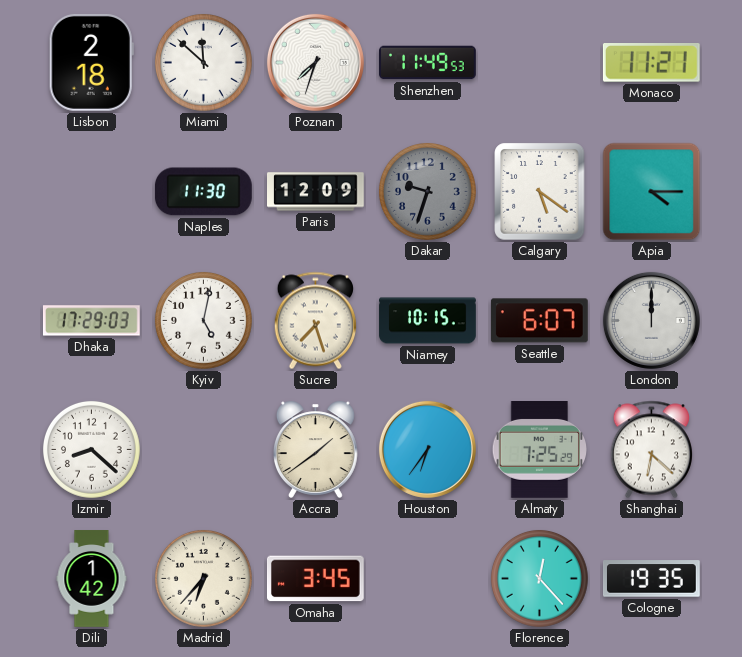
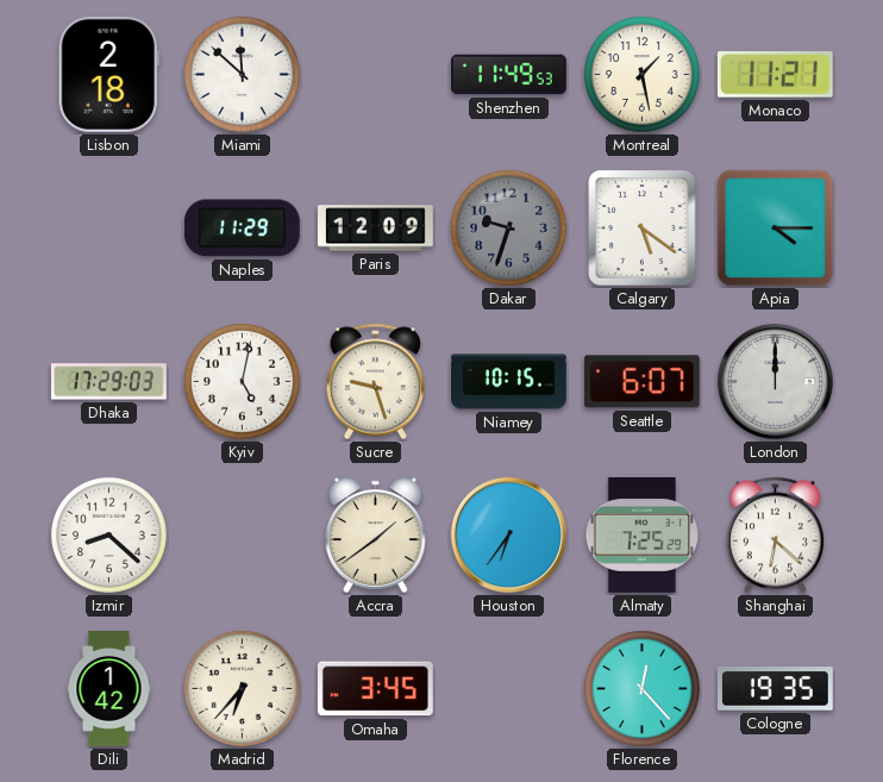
Poznan: 7:33 -> none (315, 62)
Montreal: none -> 1:28 (643, 75)
Naples: 11:30 -> 11:29 (242, 229)
Sucre: 7:27 -> 9:27 (375, 382)
